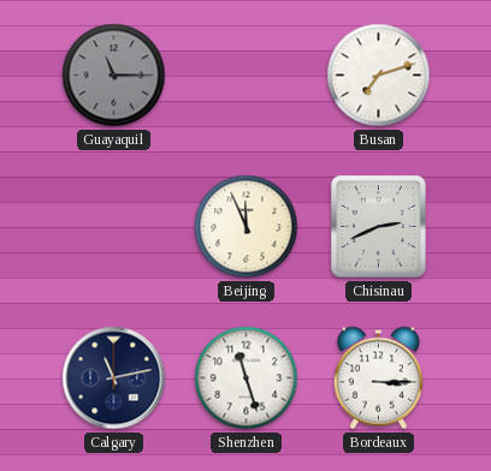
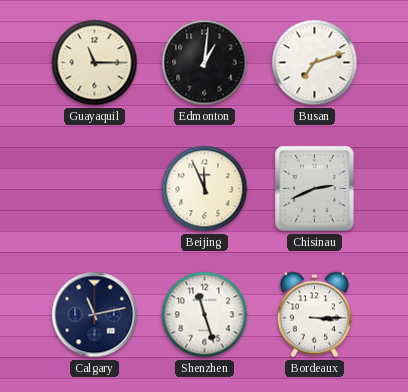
Guayaquil dial: grey -> cream (95, 63)
Edmonton: none -> 1:01 (205, 63)
